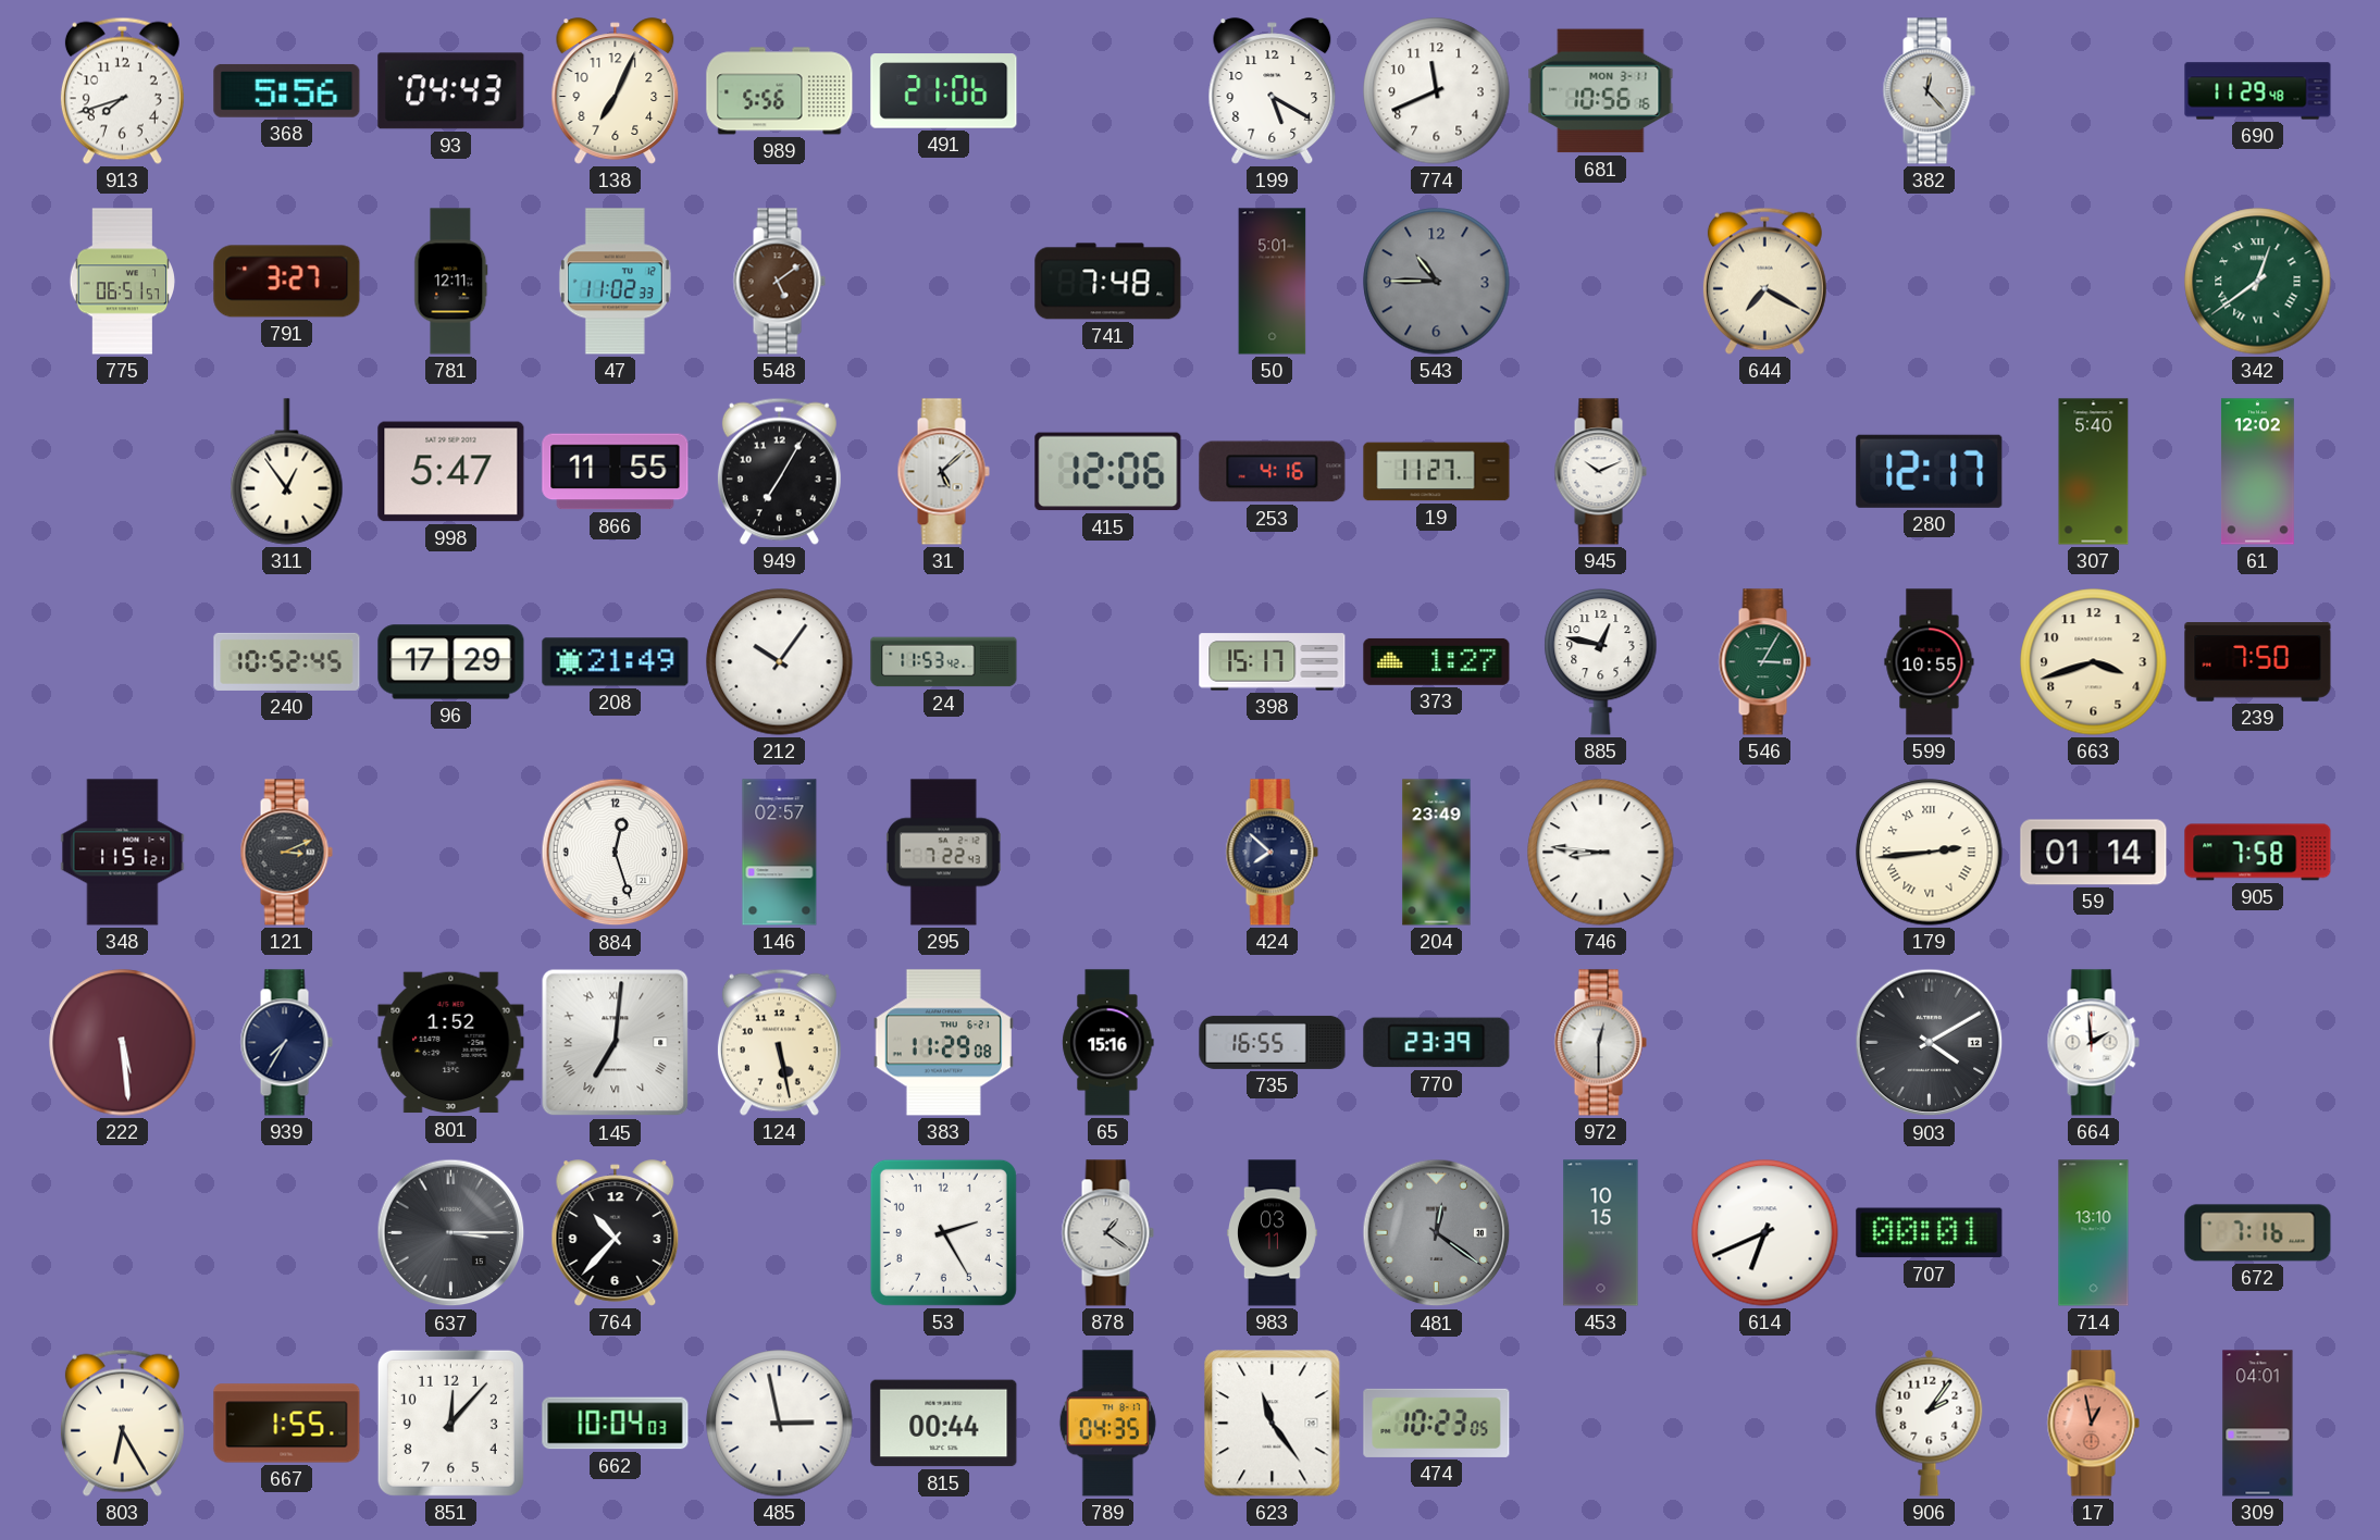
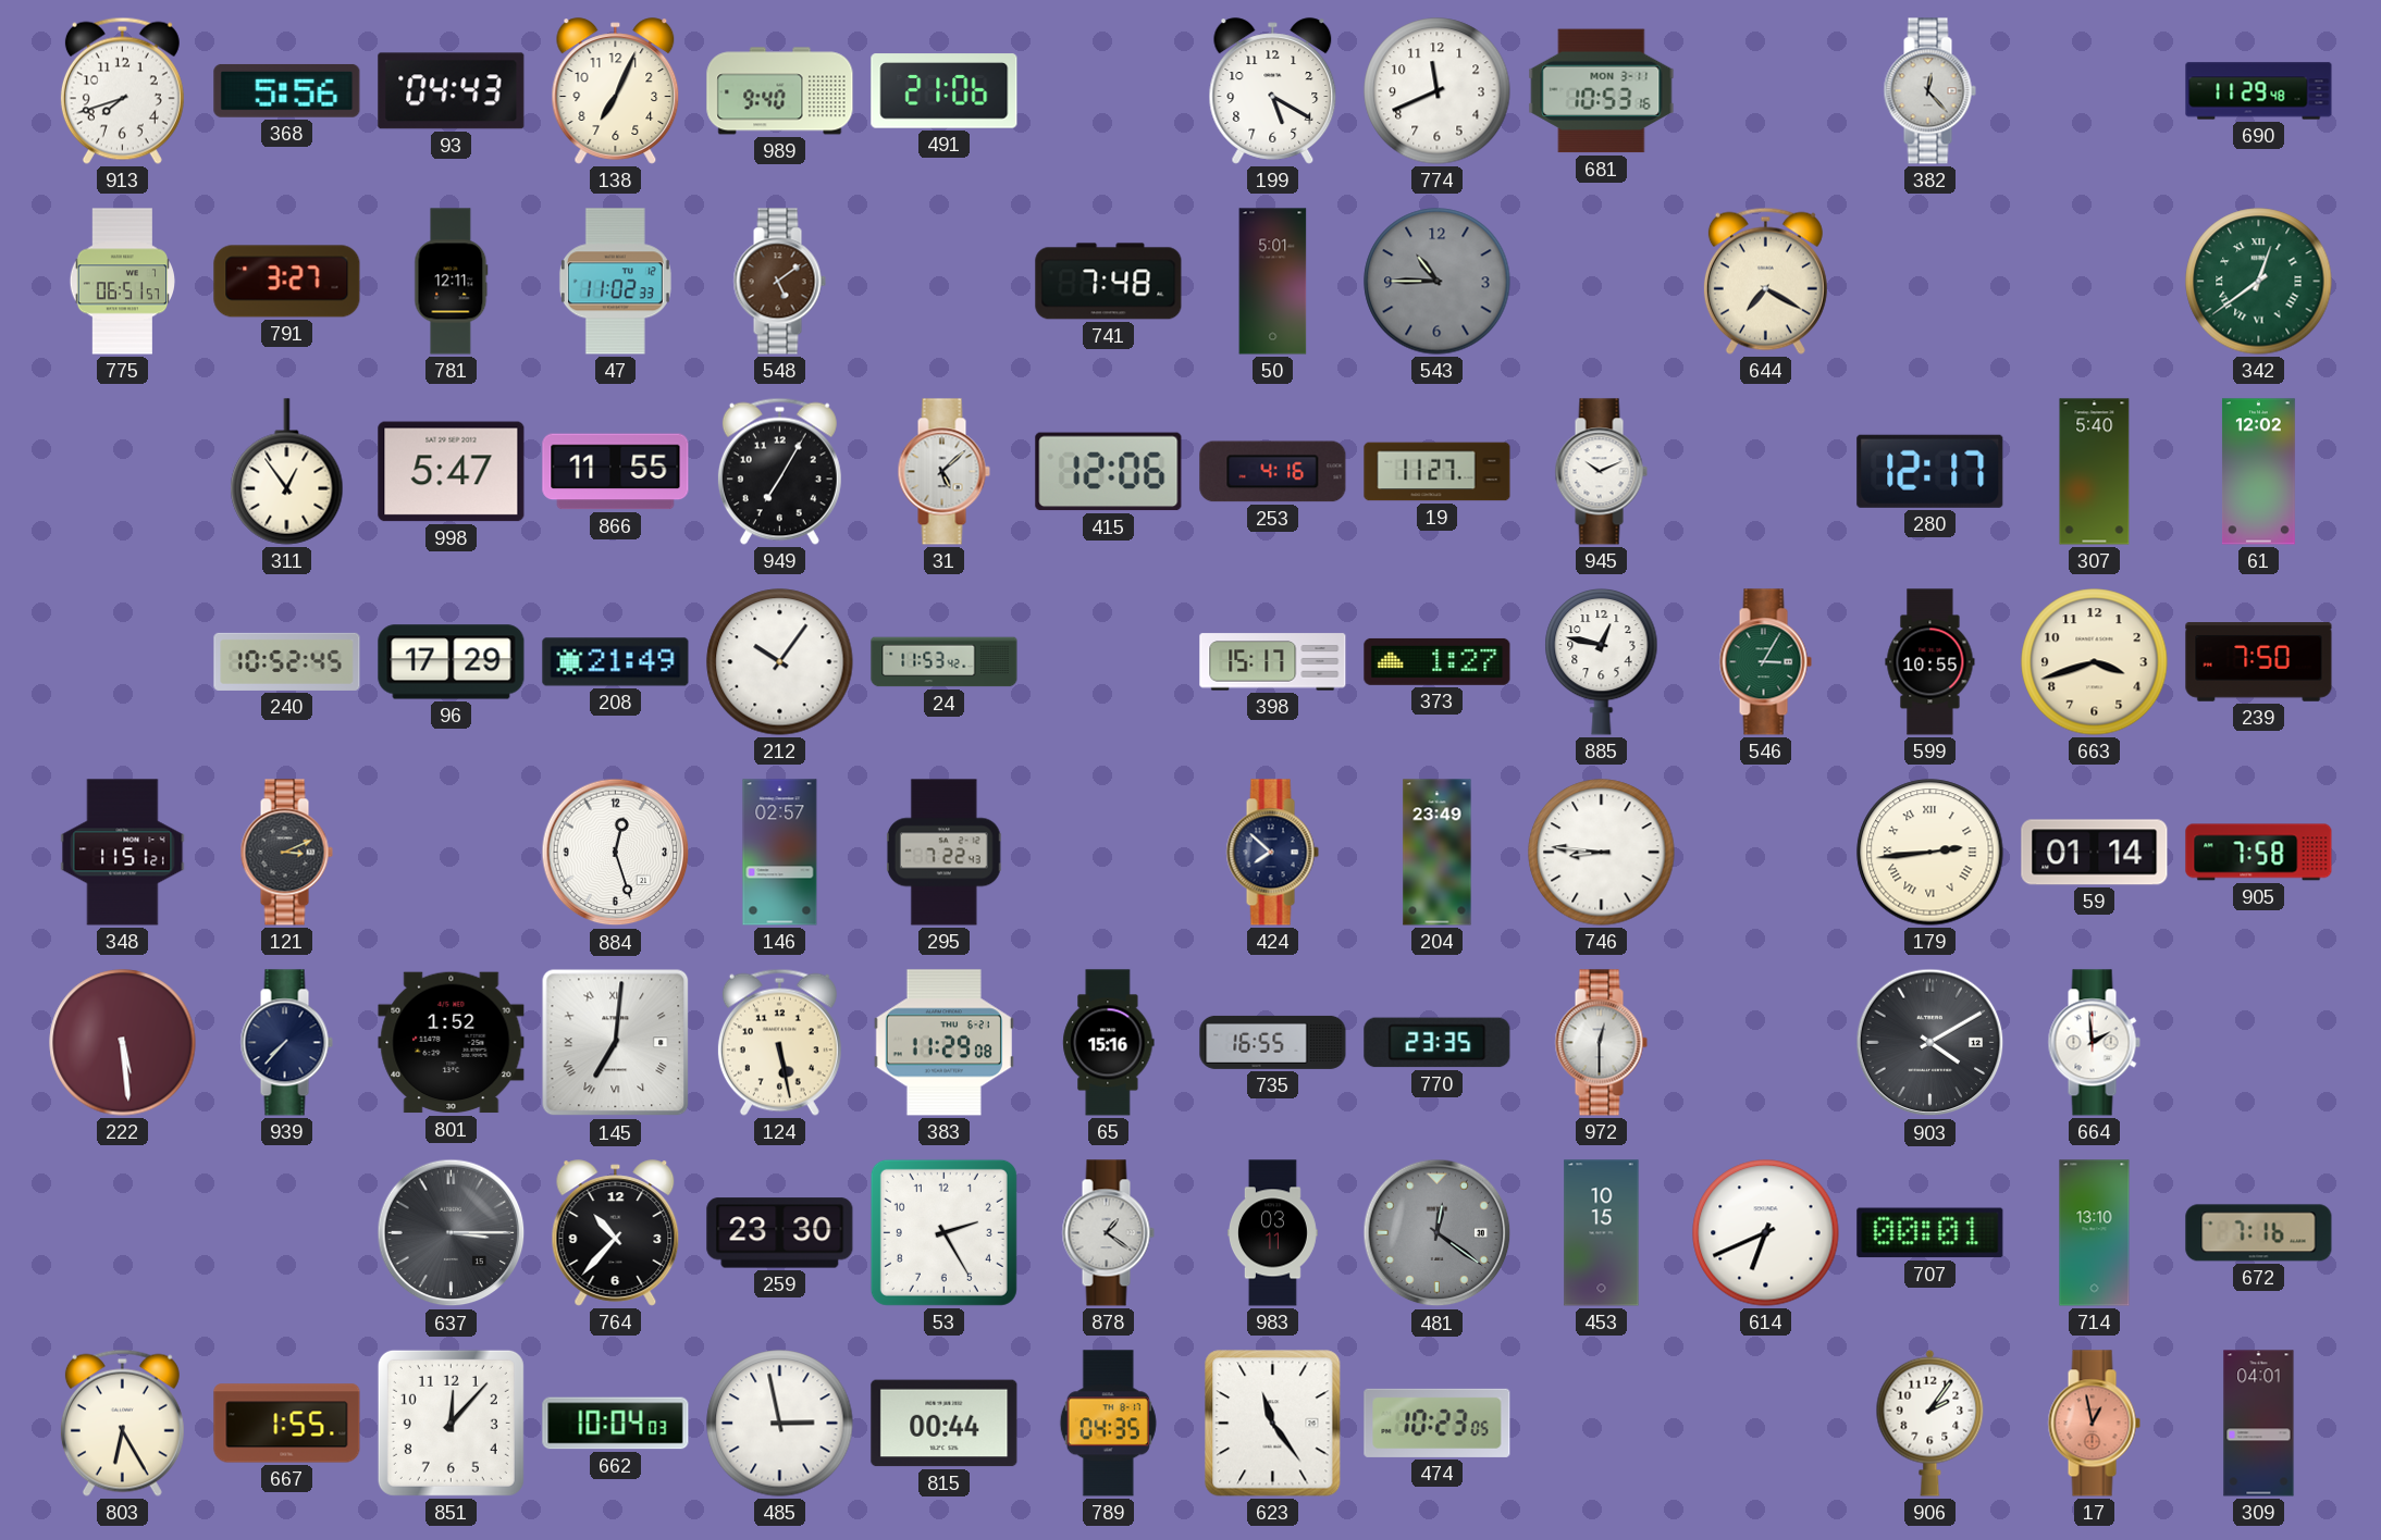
989: 5:56 -> 9:40 (780, 91)
681: 10:56 -> 10:53 (1602, 91)
939: 7:35 -> 7:37 (286, 1043)
770: 23:39 -> 23:35 (1438, 1043)
259: none -> 23:30 (780, 1233)
